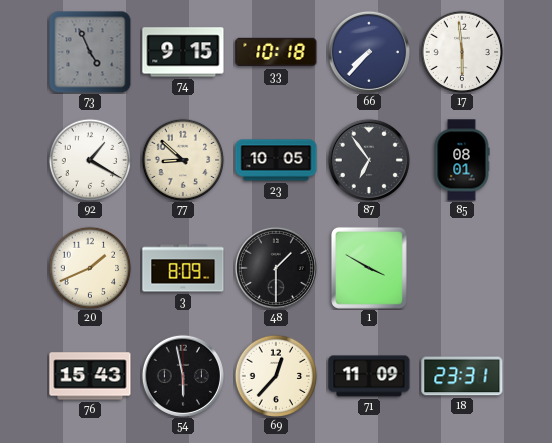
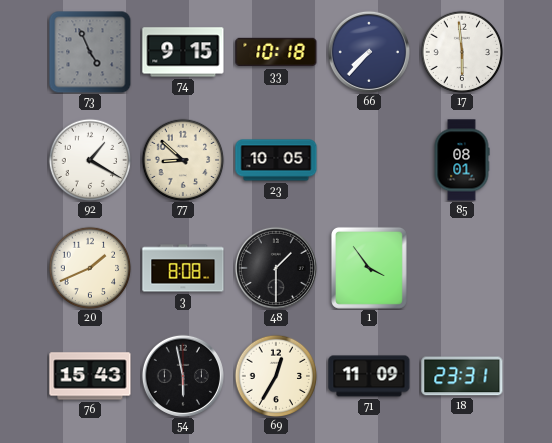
87: 6:54 -> none (369, 160)
3: 8:09 -> 8:08 (183, 268)
1: 3:50 -> 3:54 (369, 268)
69: 12:37 -> 12:35 (276, 376)
